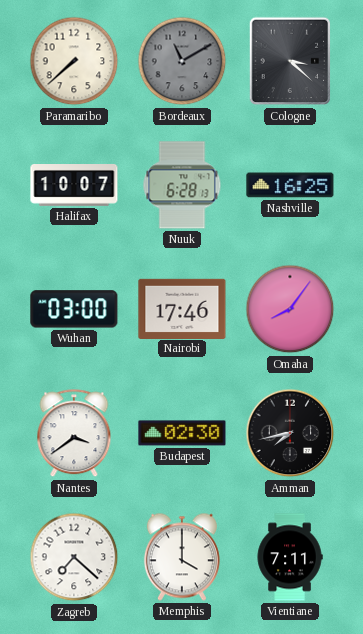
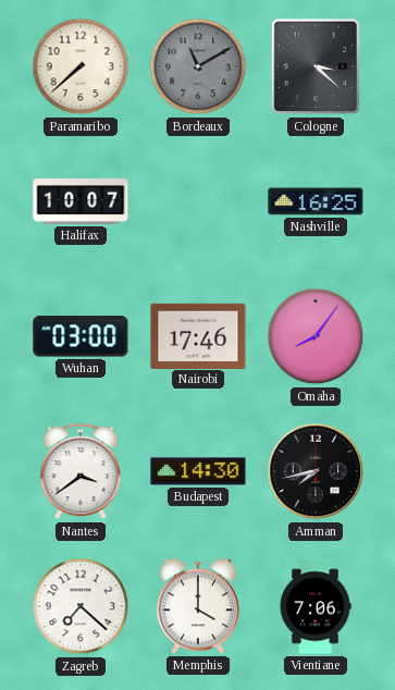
Nuuk: 6:28 -> none (182, 185)
Budapest: 02:30 -> 14:30 (198, 471)
Vientiane: 7:11 -> 7:06 (316, 606)
